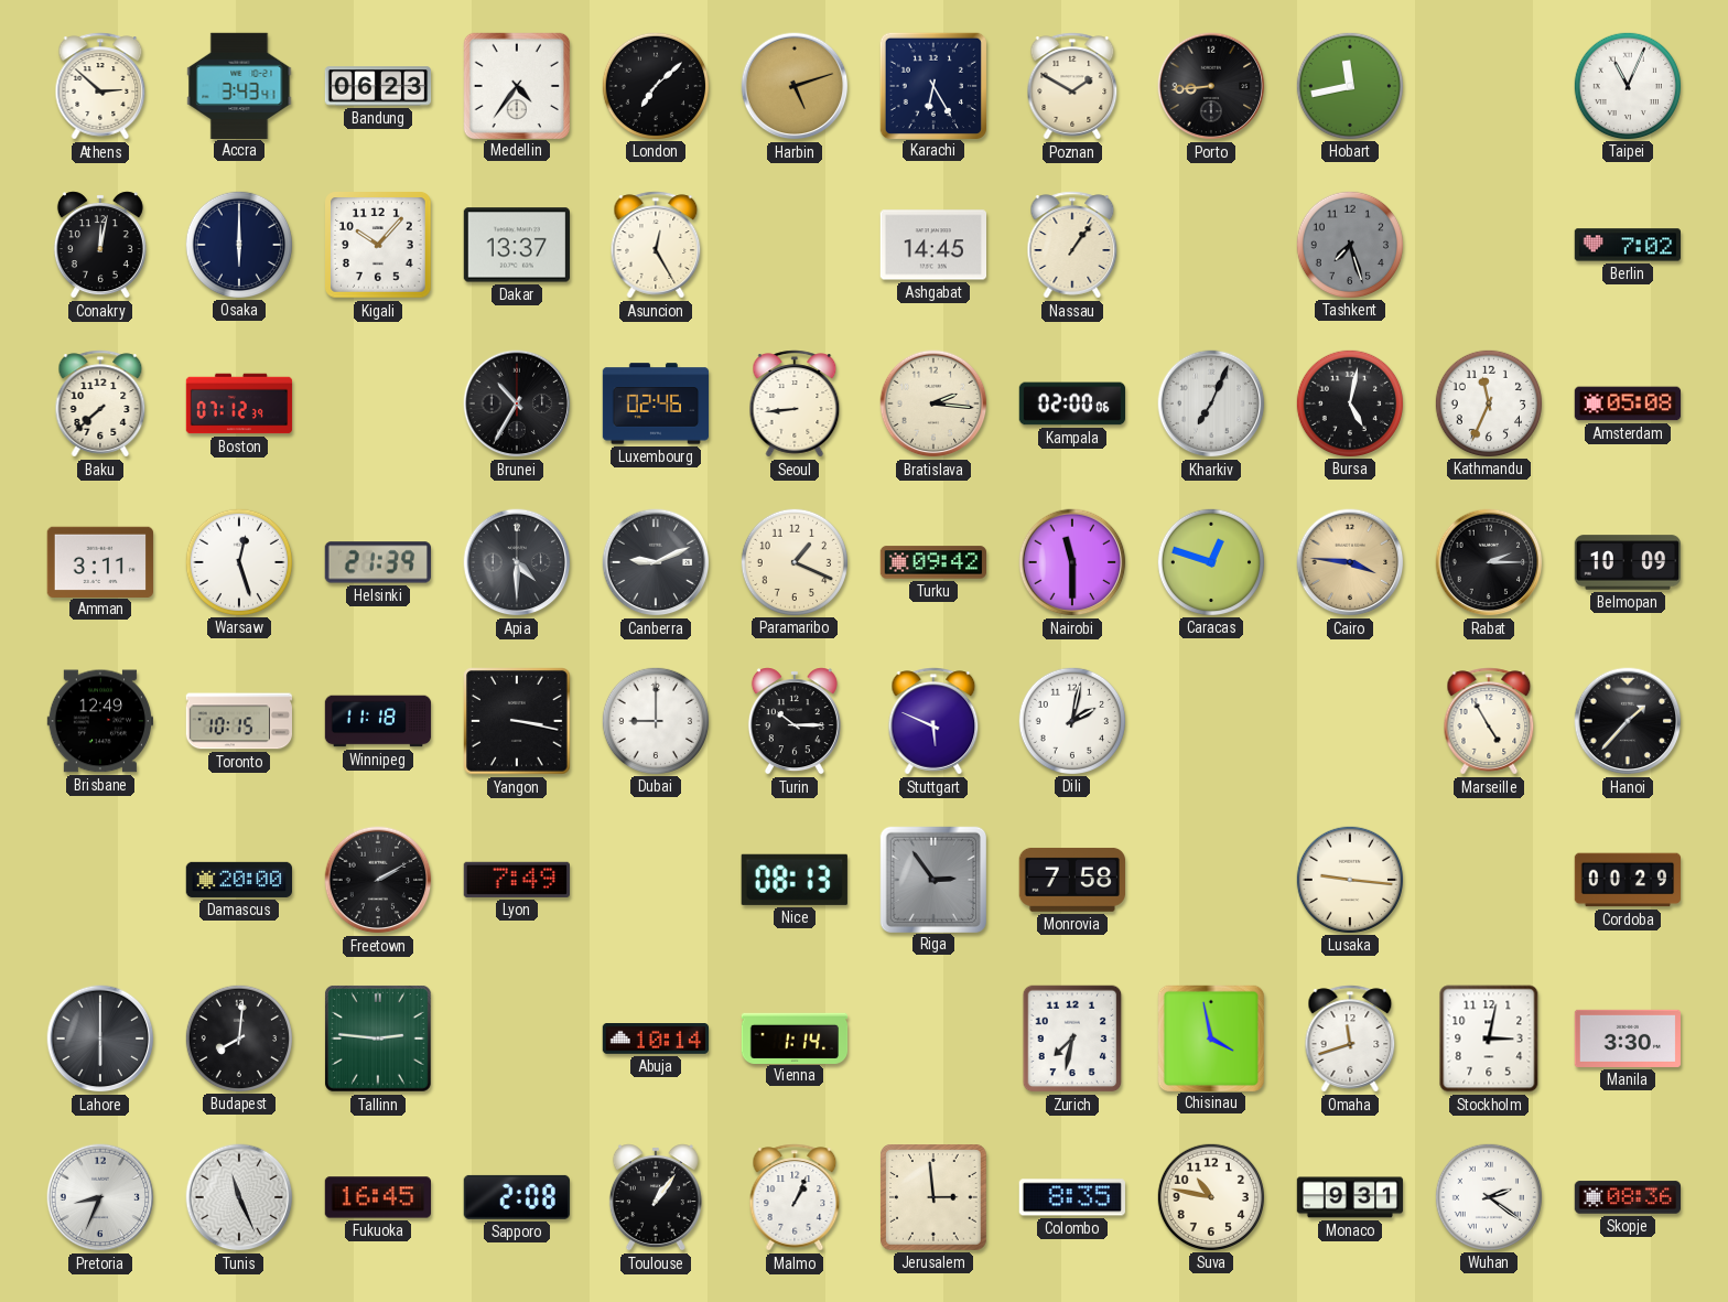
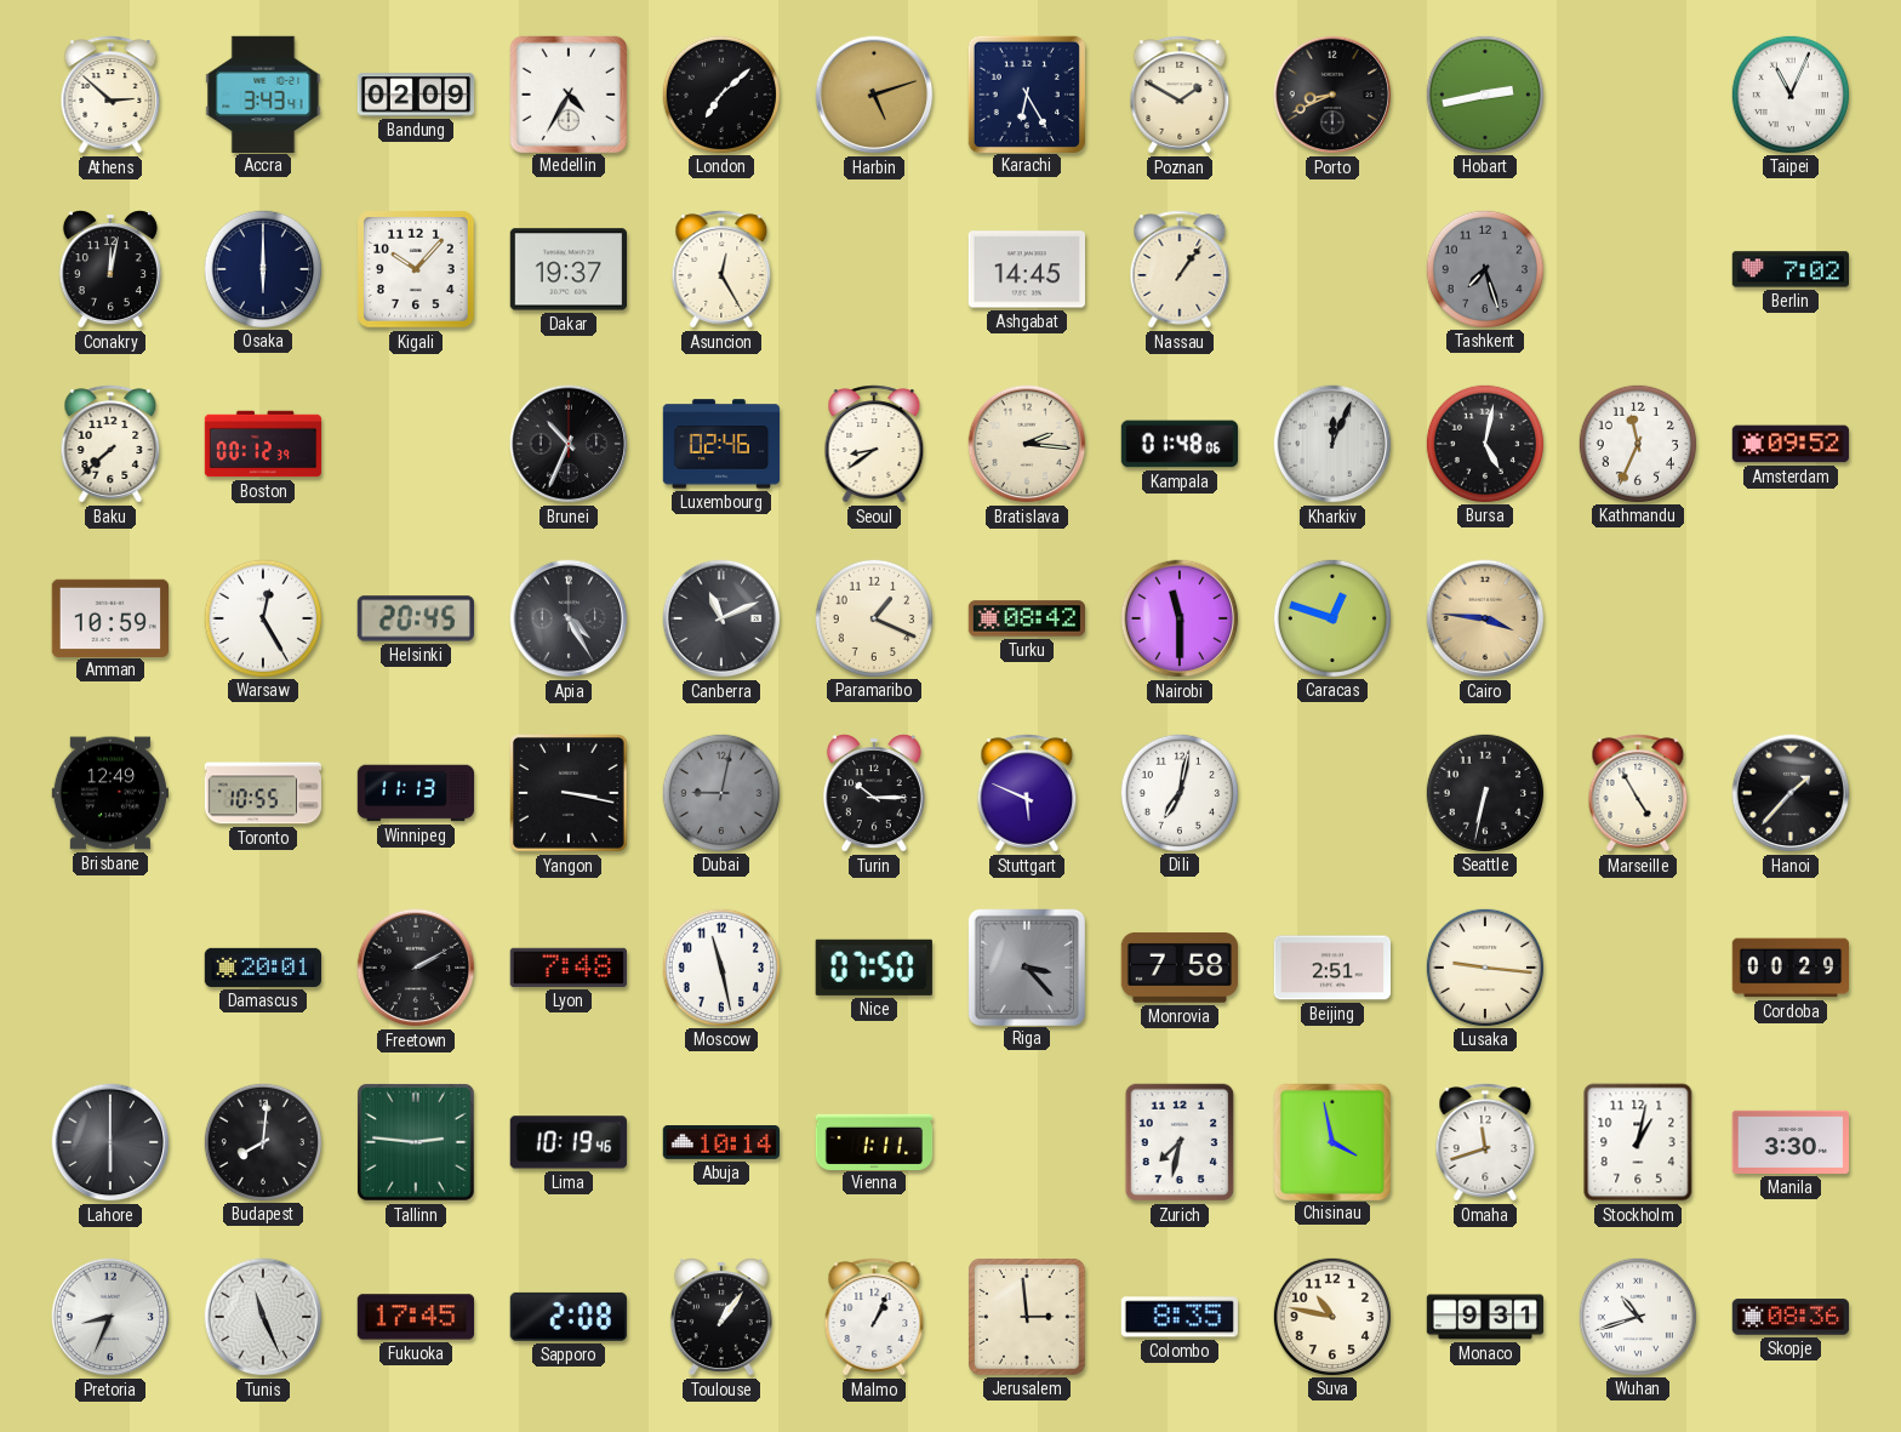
Bandung: 06:23 -> 02:09 (416, 95)
Medellin: 4:36 -> 4:35 (567, 93)
Porto: 8:44 -> 8:41 (1332, 95)
Hobart: 11:43 -> 2:43 (1484, 93)
Dakar: 13:37 -> 19:37 (567, 269)
Boston: 07:12 -> 00:12 (263, 444)
Brunei: 10:35 -> 10:34 (569, 444)
Seoul: 8:44 -> 8:39 (874, 444)
Kampala: 02:00 -> 01:48 (1180, 444)
Kharkiv: 7:04 -> 12:04 (1332, 444)
Amsterdam: 05:08 -> 09:52 (1791, 444)
Amman: 3:11 -> 10:59 (109, 617)
Warsaw: 12:27 -> 12:25 (262, 617)
Helsinki: 21:39 -> 20:45 (415, 618)
Apia: 4:30 -> 4:25 (569, 618)
Canberra: 9:11 -> 11:11 (721, 618)
Turku: 09:42 -> 08:42 (1026, 618)
Rabat: 2:15 -> none (1489, 562)
Belmopan: 10:09 -> none (1627, 562)
Toronto: 10:15 -> 10:55 (262, 793)
Winnipeg: 11:18 -> 11:13 (416, 793)
Dubai: 9:00 -> 9:02 (720, 792)
Dubai dial: white -> grey (720, 792)
Dili: 2:02 -> 7:02 (1178, 792)
Seattle: none -> 6:32 (1484, 792)
Damascus: 20:00 -> 20:01 (263, 968)
Lyon: 7:49 -> 7:48 (567, 968)
Moscow: none -> 11:28 (720, 966)
Nice: 08:13 -> 07:50 (874, 968)
Riga: 2:54 -> 3:23 (1026, 966)
Beijing: none -> 2:51 (1331, 968)
Lima: none -> 10:19 (569, 1142)
Vienna: 1:14 -> 1:11 (874, 1141)
Stockholm: 3:02 -> 1:02 (1638, 1142)
Fukuoka: 16:45 -> 17:45 (415, 1317)
Wuhan: 2:21 -> 10:42 (1637, 1316)
